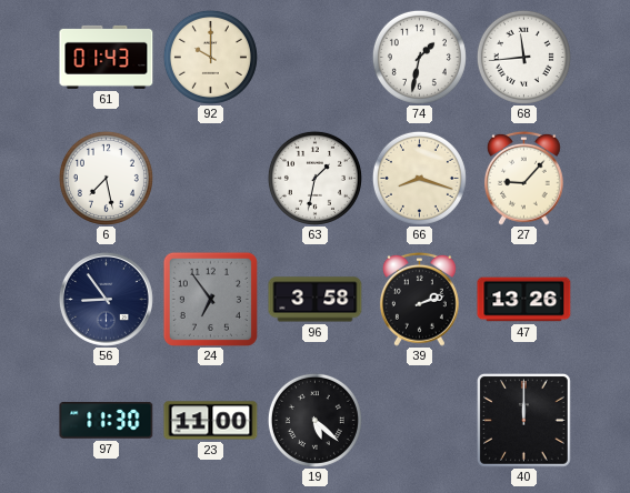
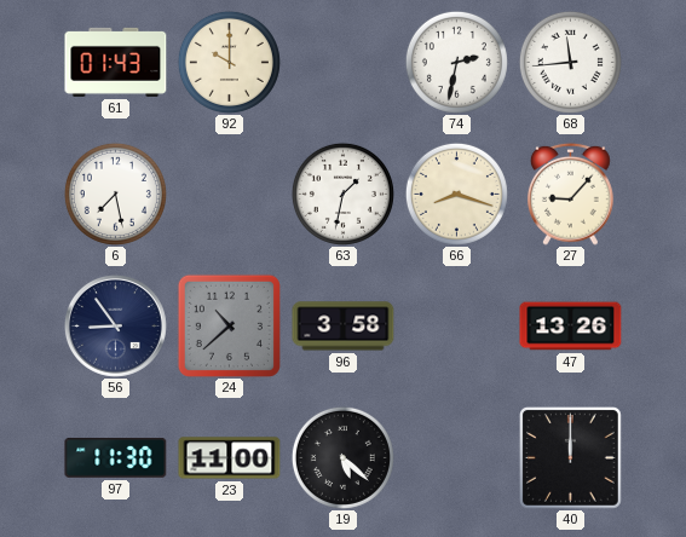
74: 1:32 -> 2:32 (456, 62)
24: 6:54 -> 10:38 (229, 325)
39: 2:12 -> none (419, 299)
